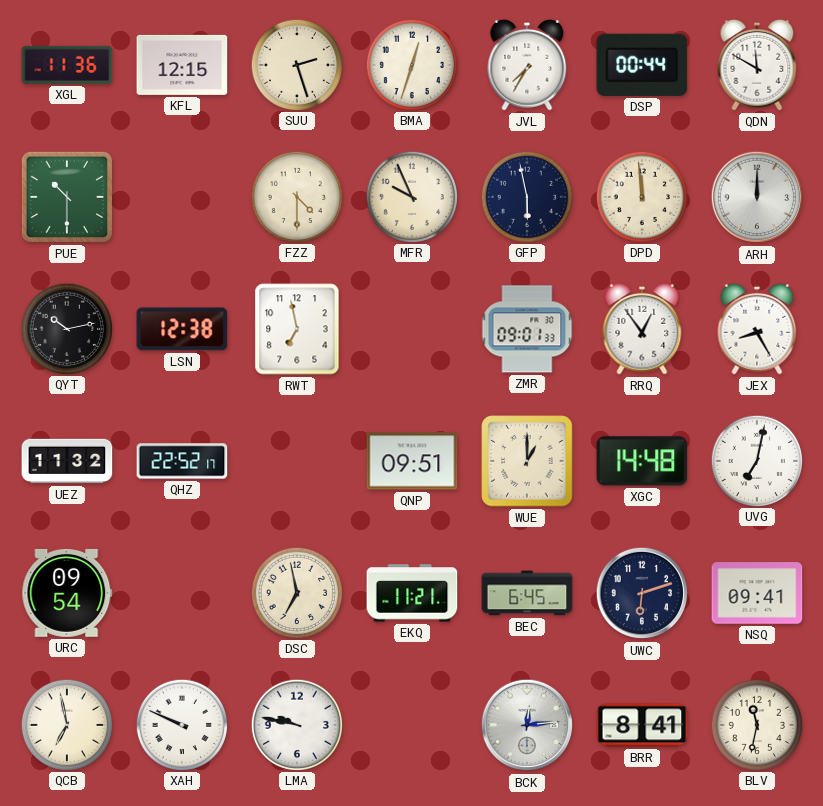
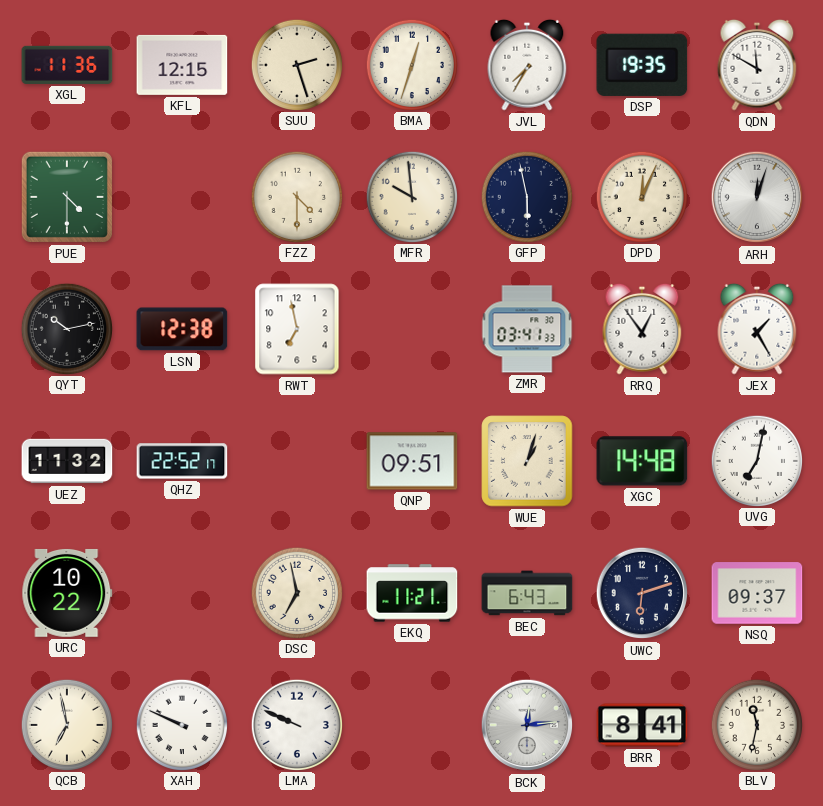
DSP: 00:44 -> 19:35 (642, 65)
PUE: 10:30 -> 4:30 (67, 197)
MFR: 9:56 -> 9:59 (411, 196)
DPD: 11:59 -> 12:04 (641, 196)
ARH: 12:00 -> 12:03 (757, 197)
ZMR: 09:01 -> 03:41 (527, 329)
JEX: 8:25 -> 1:25 (757, 329)
WUE: 1:00 -> 1:03 (527, 461)
URC: 09:54 -> 10:22 (67, 593)
BEC: 6:45 -> 6:43 (527, 593)
NSQ: 09:41 -> 09:37 (757, 593)
LMA: 9:47 -> 9:49 (296, 724)
